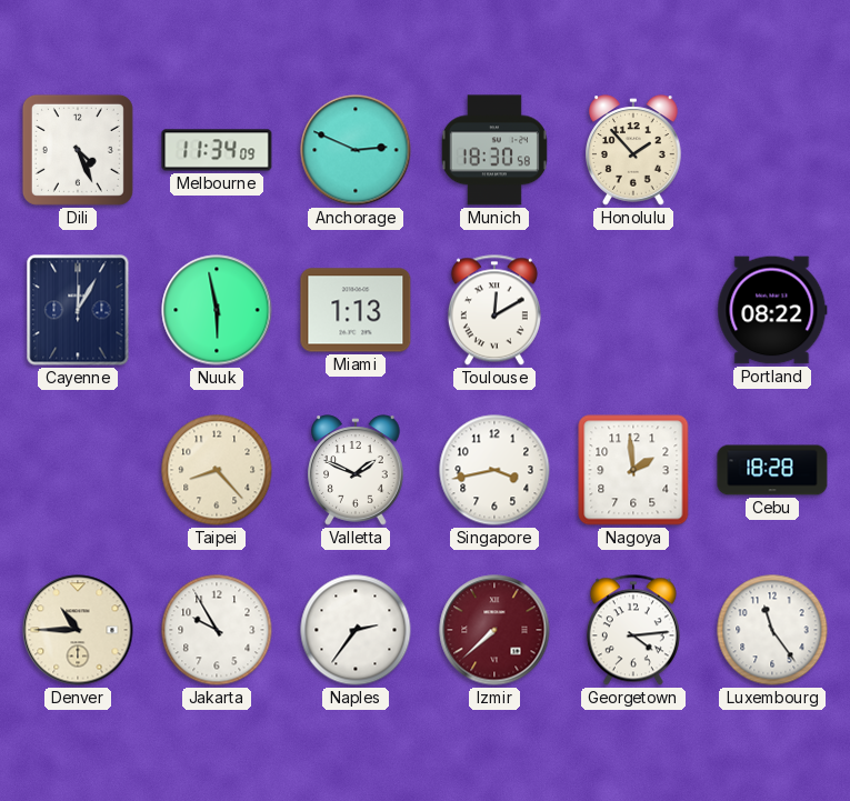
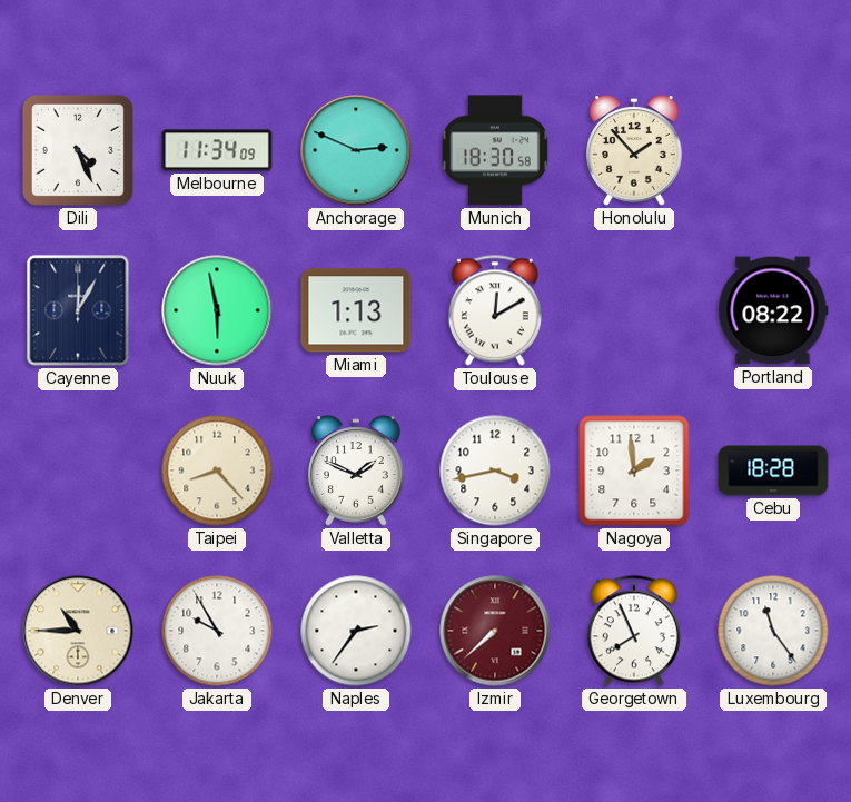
Georgetown: 4:14 -> 7:56 (634, 631)
